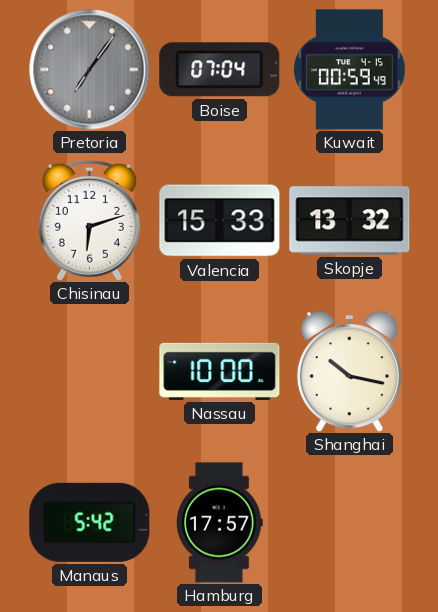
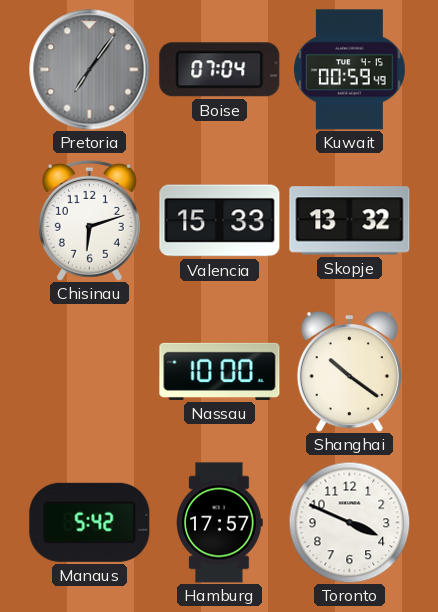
Shanghai: 10:17 -> 10:21 (349, 372)
Toronto: none -> 3:49 (349, 522)
